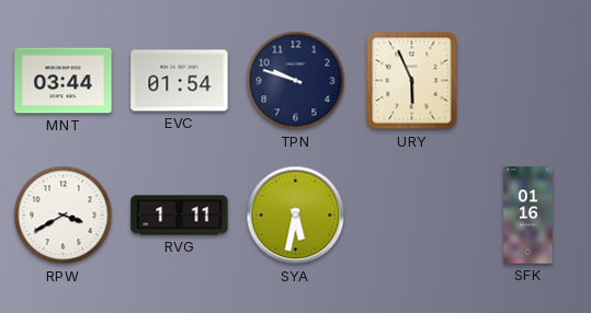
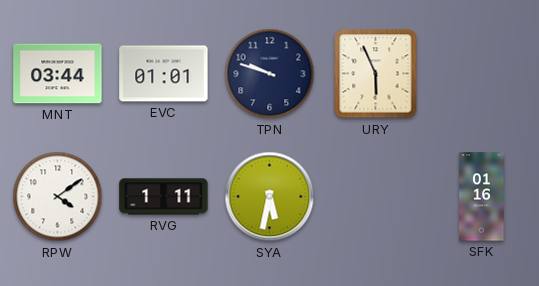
EVC: 01:54 -> 01:01 (164, 74)
RPW: 3:40 -> 4:09 (58, 197)
